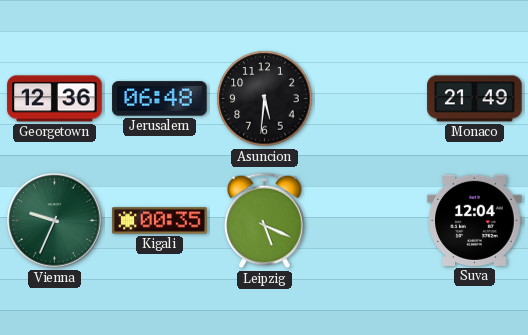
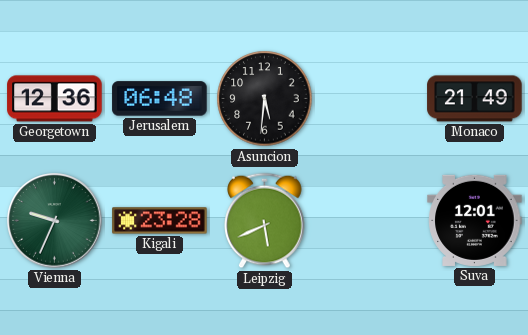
Kigali: 00:35 -> 23:28 (160, 221)
Leipzig: 5:19 -> 5:41 (265, 221)
Suva: 12:04 -> 12:01 (475, 220)
